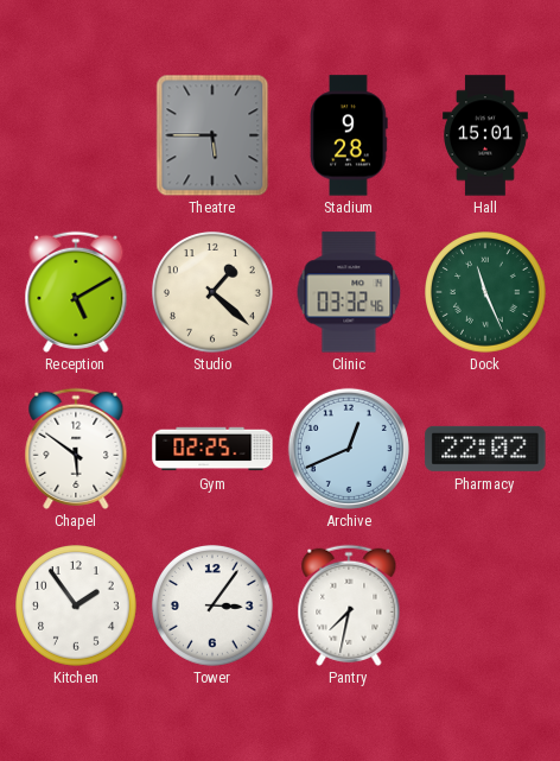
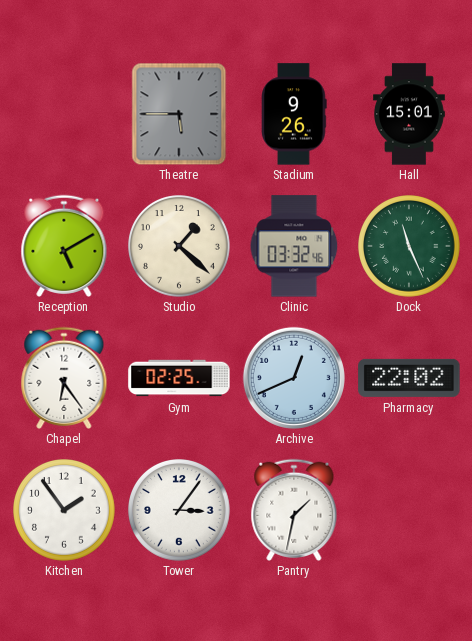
Stadium: 9:28 -> 9:26 (294, 114)
Chapel: 5:51 -> 6:24 (64, 378)
Pantry: 7:32 -> 1:32 (294, 510)
